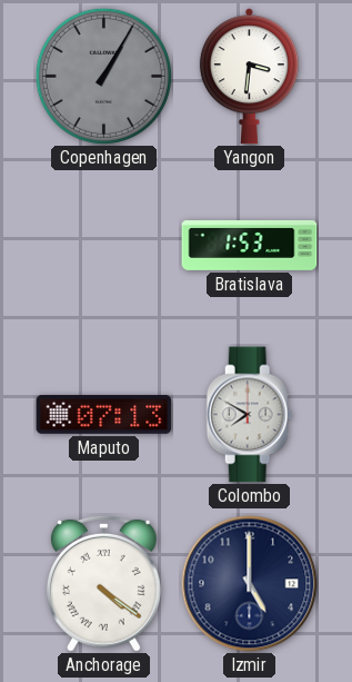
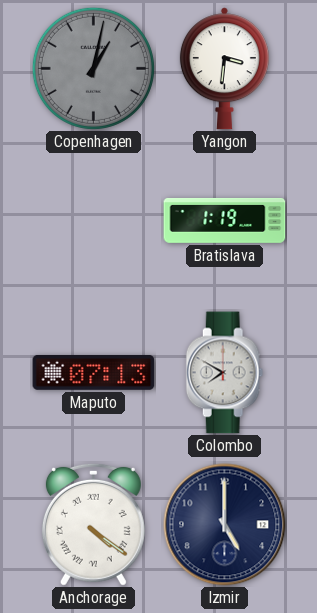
Copenhagen: 1:05 -> 1:02 (93, 68)
Bratislava: 1:53 -> 1:19 (225, 220)
